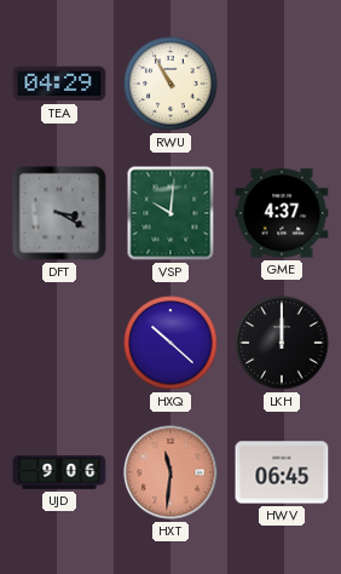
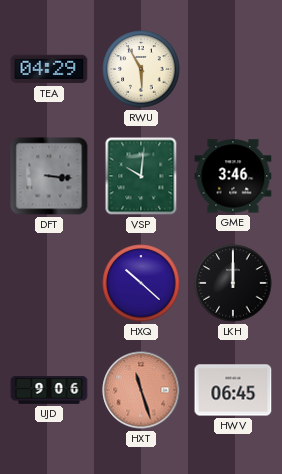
RWU: 10:55 -> 5:55 (141, 69)
DFT: 3:20 -> 3:16 (49, 176)
GME: 4:37 -> 3:46 (233, 176)
HXT: 11:31 -> 11:27 (141, 390)
